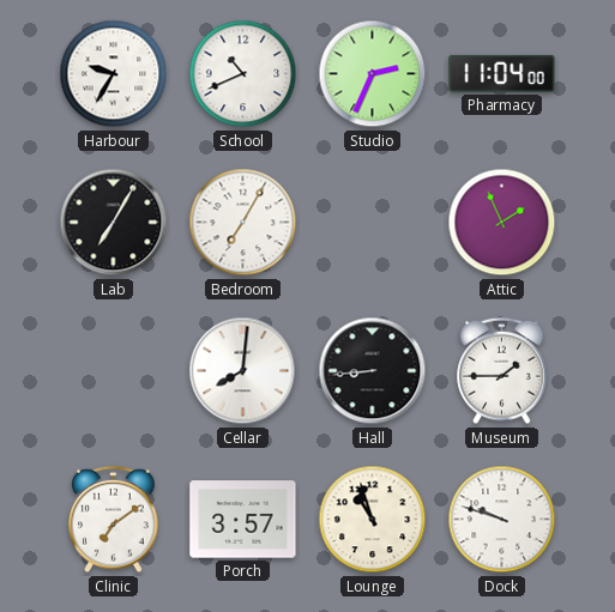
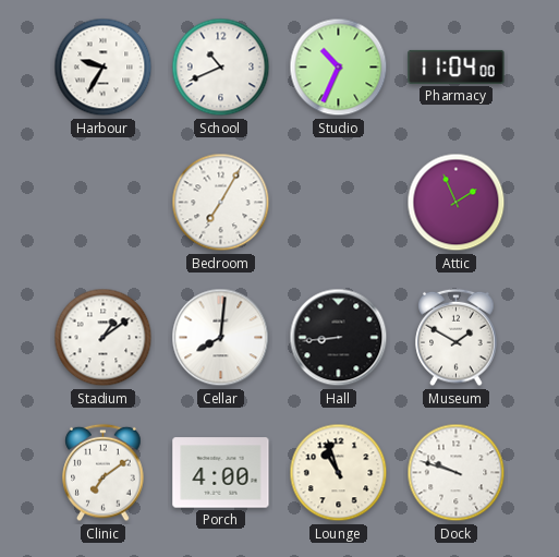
Studio: 2:34 -> 10:34 (339, 68)
Lab: 7:05 -> none (114, 223)
Stadium: none -> 1:09 (104, 338)
Museum: 1:45 -> 1:50 (457, 338)
Porch: 3:57 -> 4:00 (221, 473)
